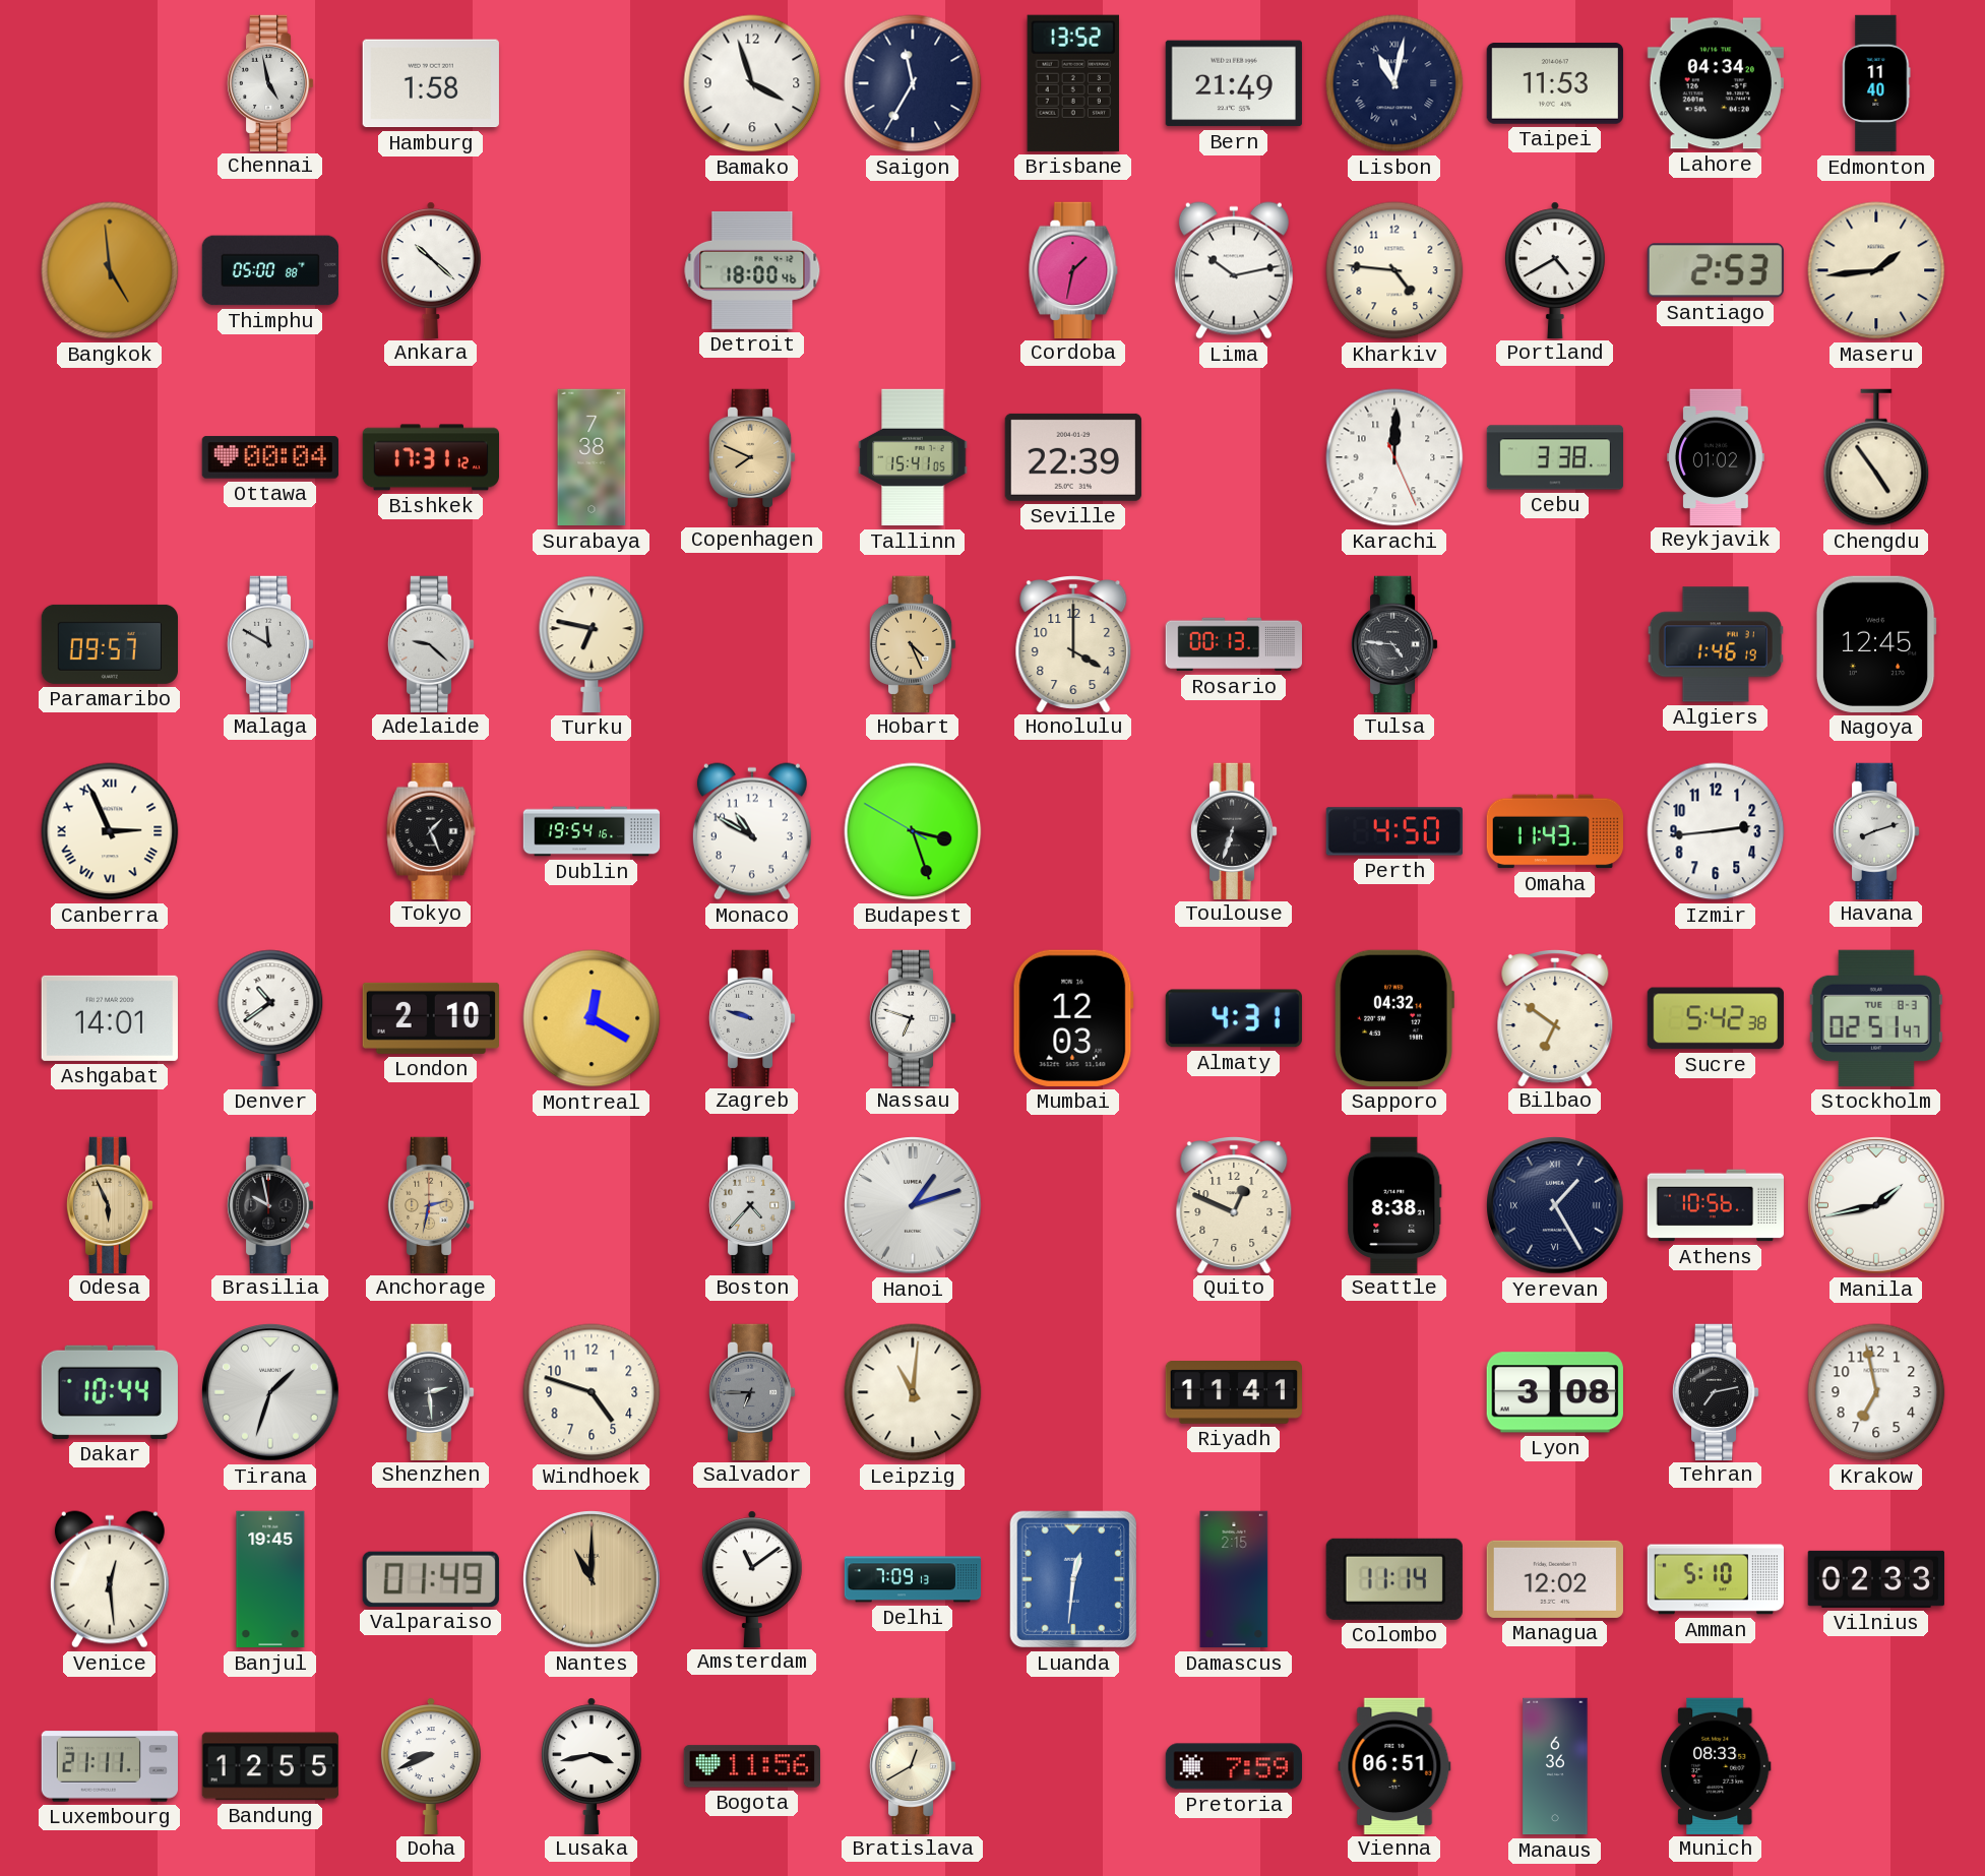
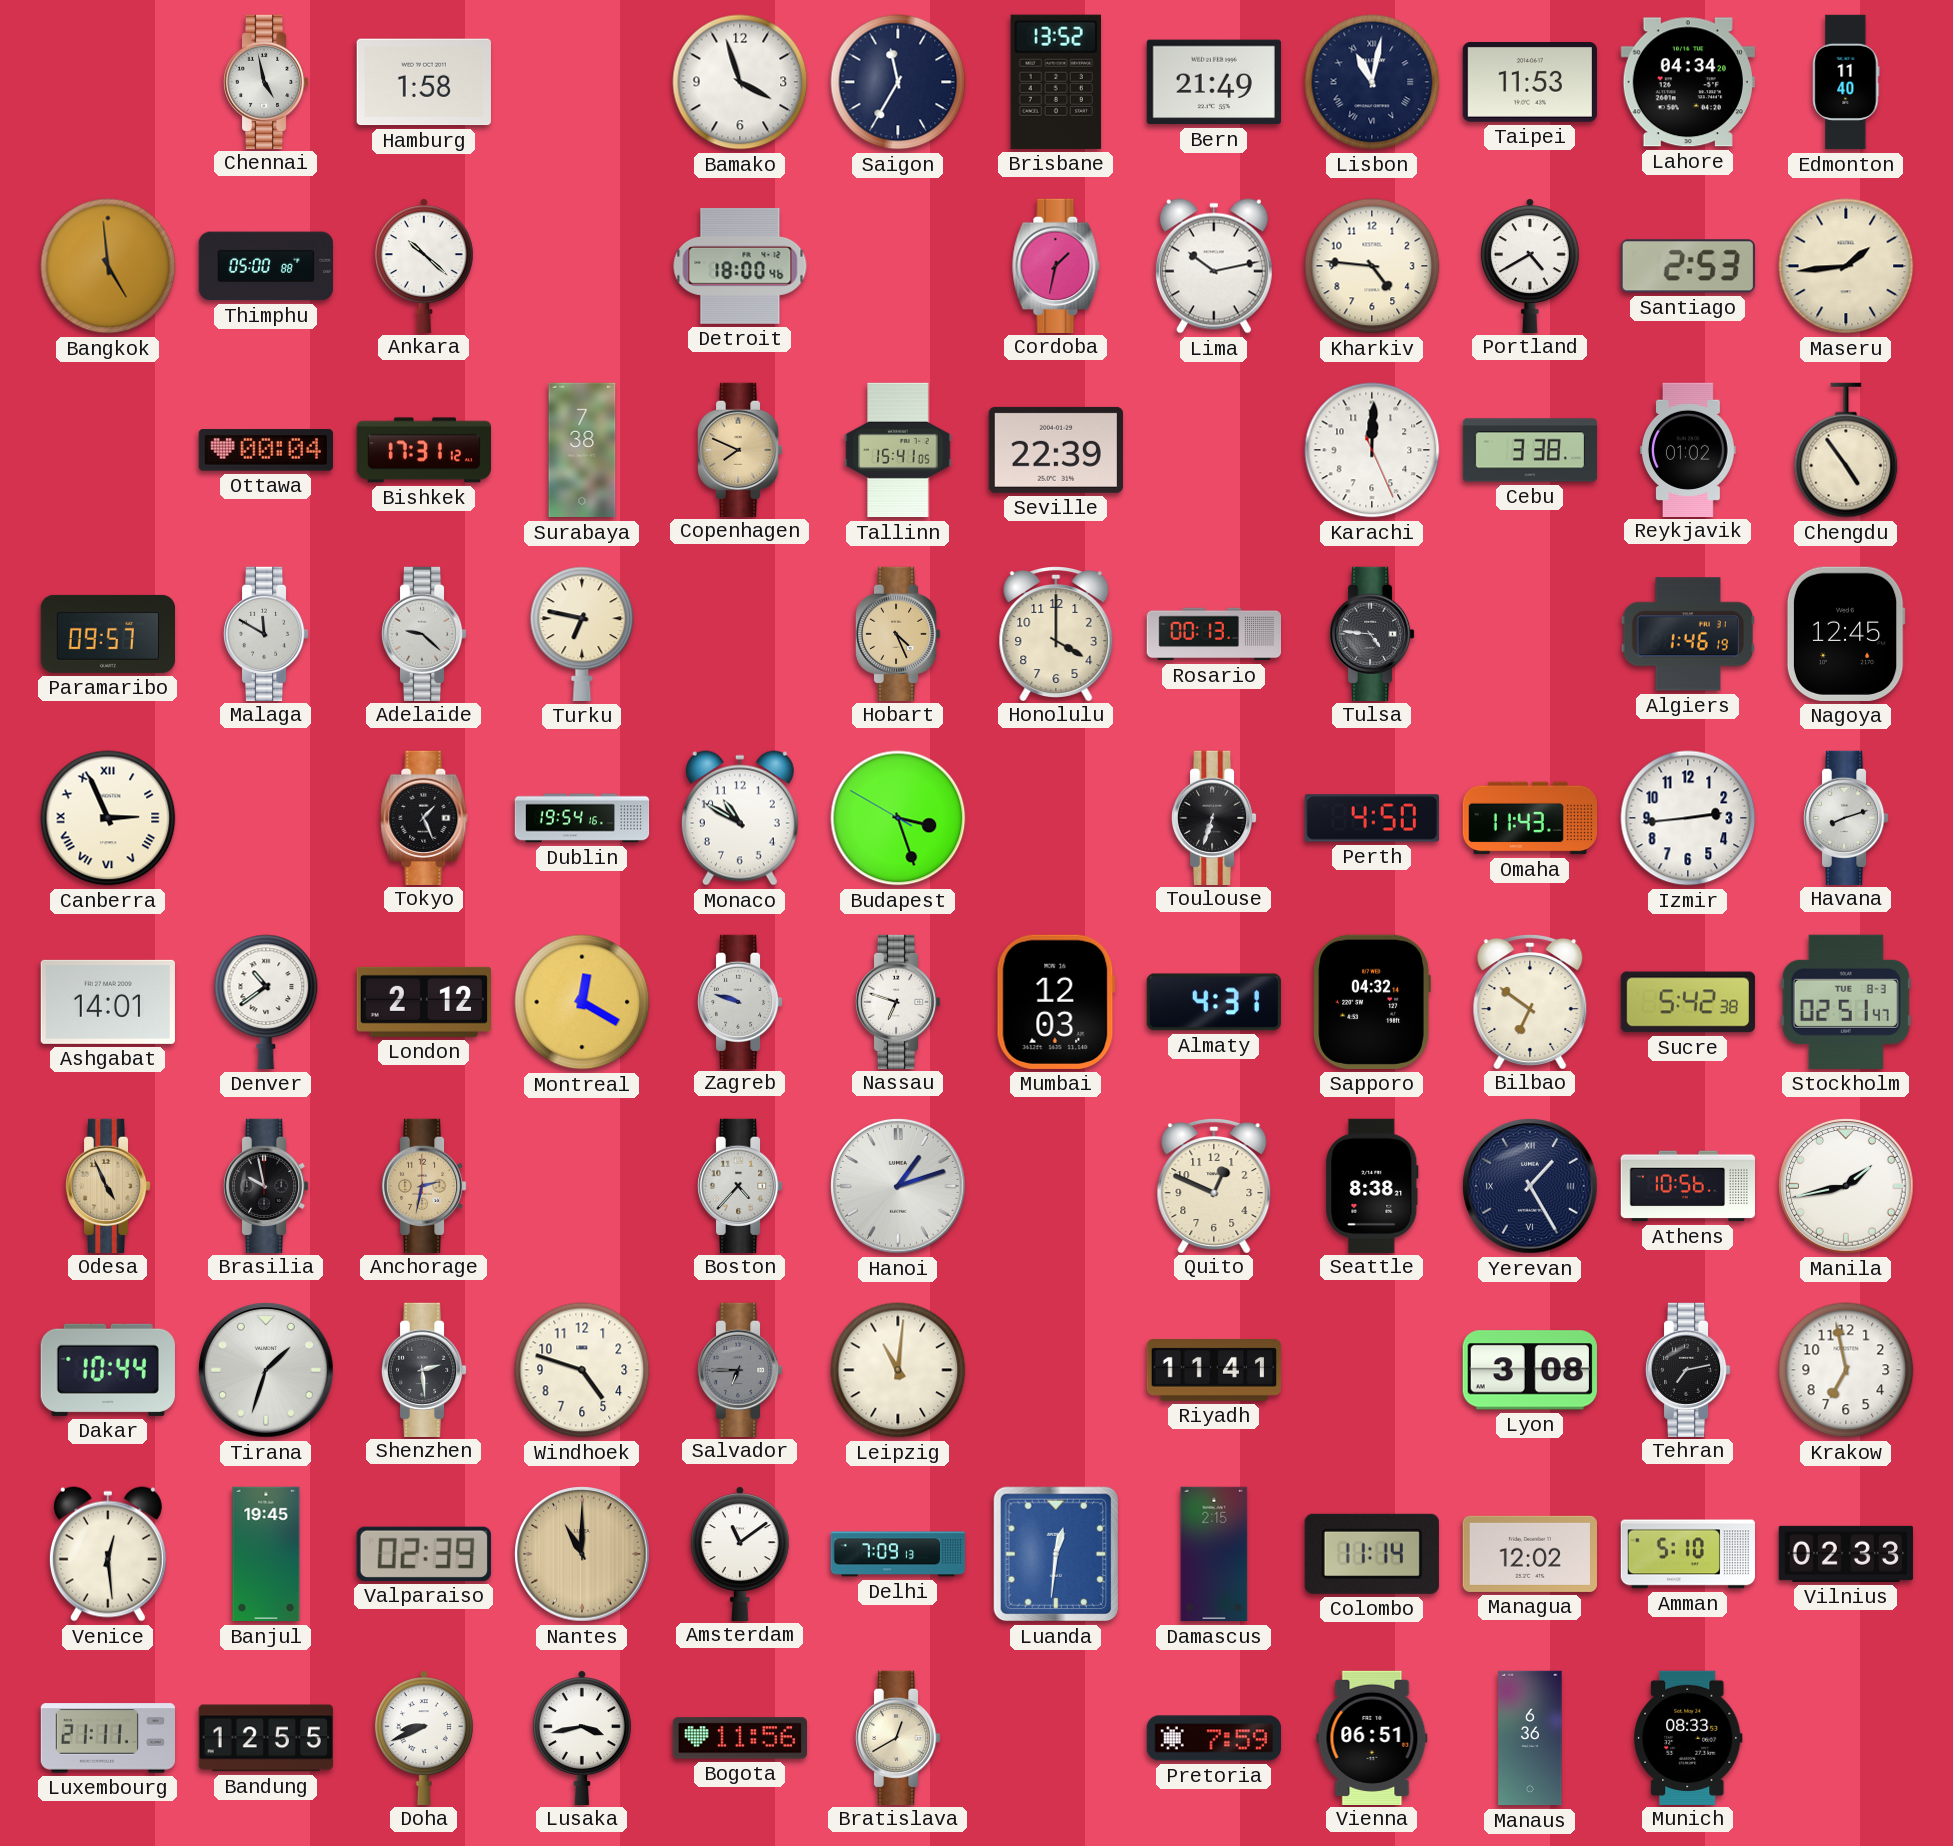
London: 2:10 -> 2:12 (424, 1002)
Odesa: 5:56 -> 4:56 (108, 1185)
Valparaiso: 01:49 -> 02:39 (424, 1554)
